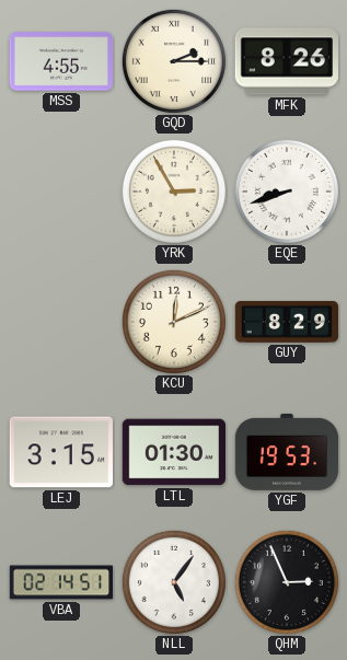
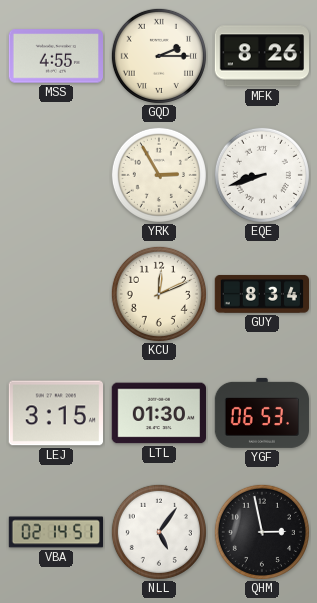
GUY: 8:29 -> 8:34 (261, 294)
YGF: 19:53 -> 06:53 (262, 413)
QHM: 2:56 -> 2:58 (262, 532)
